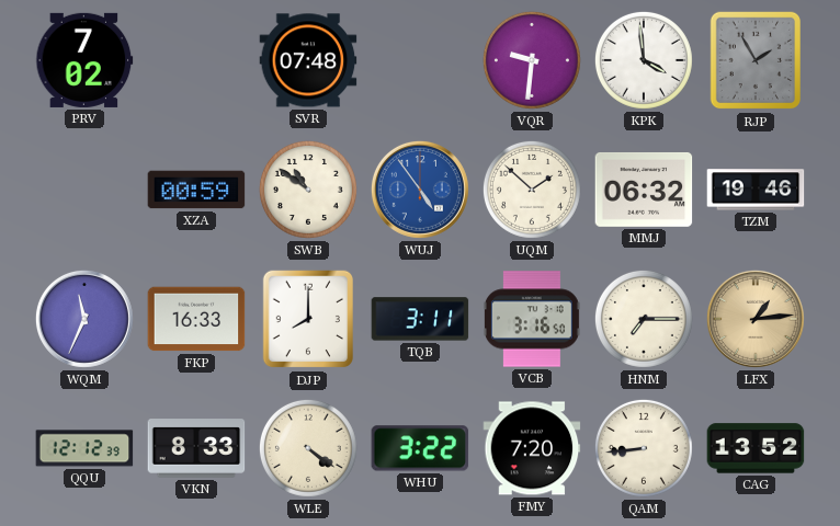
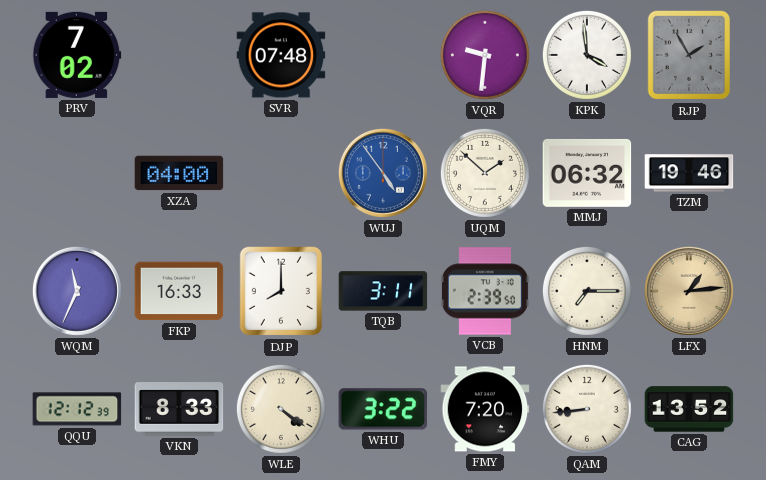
XZA: 00:59 -> 04:00 (179, 173)
SWB: 10:51 -> none (308, 190)
VCB: 3:16 -> 2:39 (485, 291)
